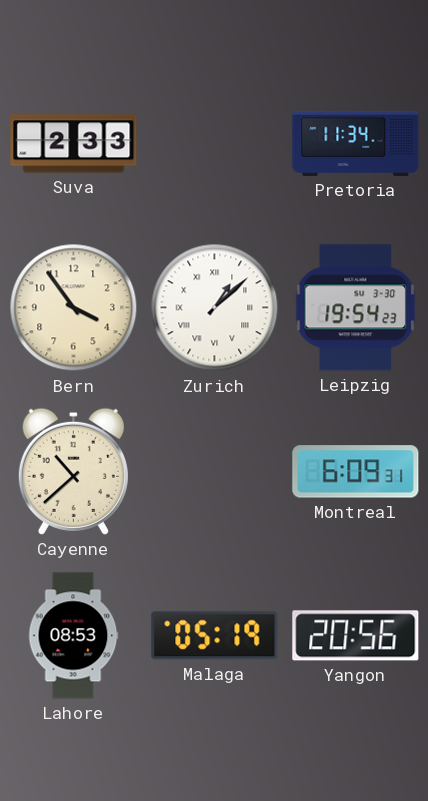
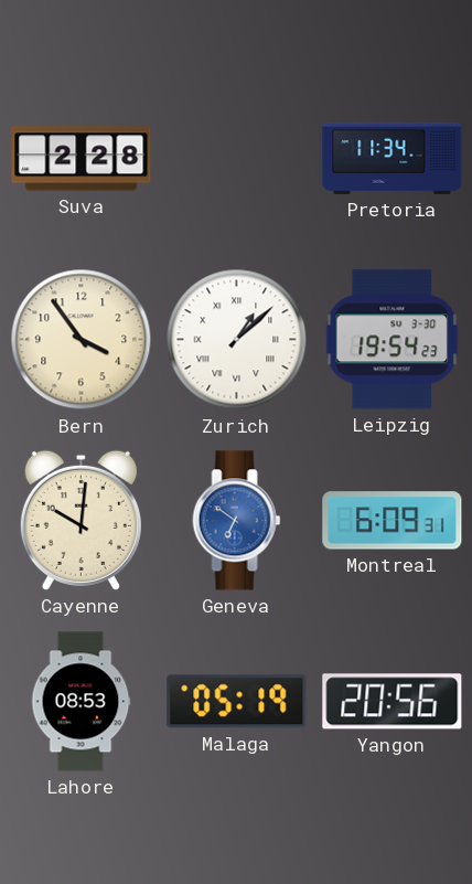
Suva: 2:33 -> 2:28 (82, 159)
Cayenne: 10:38 -> 10:01 (81, 520)
Geneva: none -> 6:51 (237, 521)
